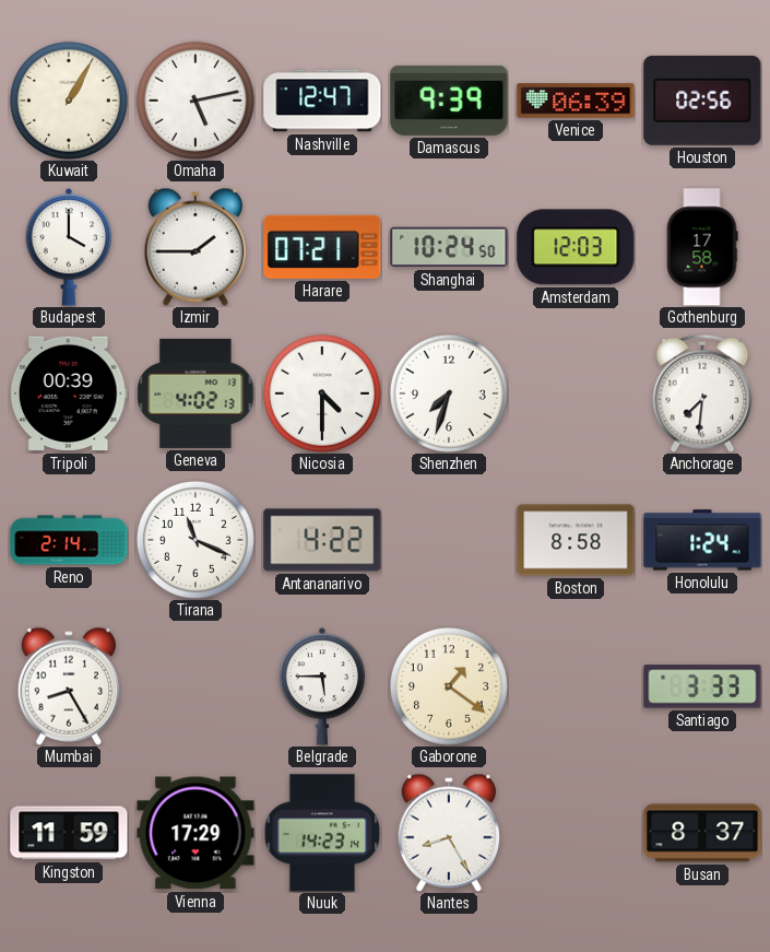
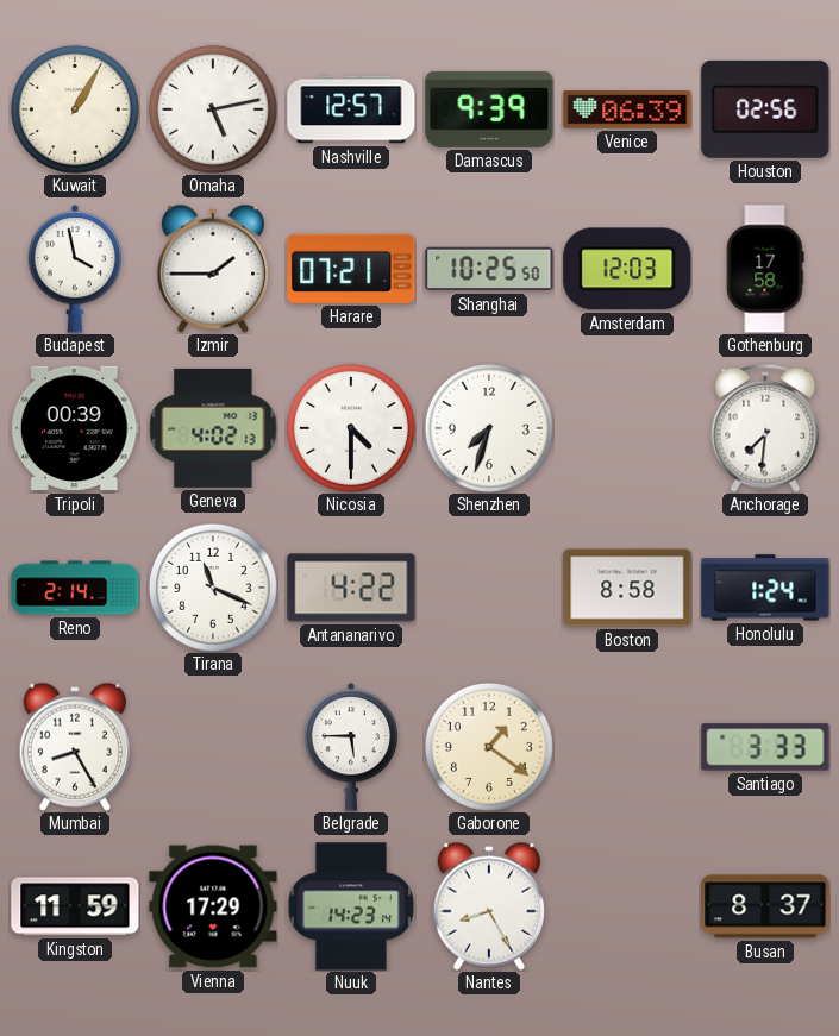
Nashville: 12:47 -> 12:57 (351, 109)
Budapest: 4:00 -> 3:58 (75, 270)
Shanghai: 10:24 -> 10:25 (489, 269)
